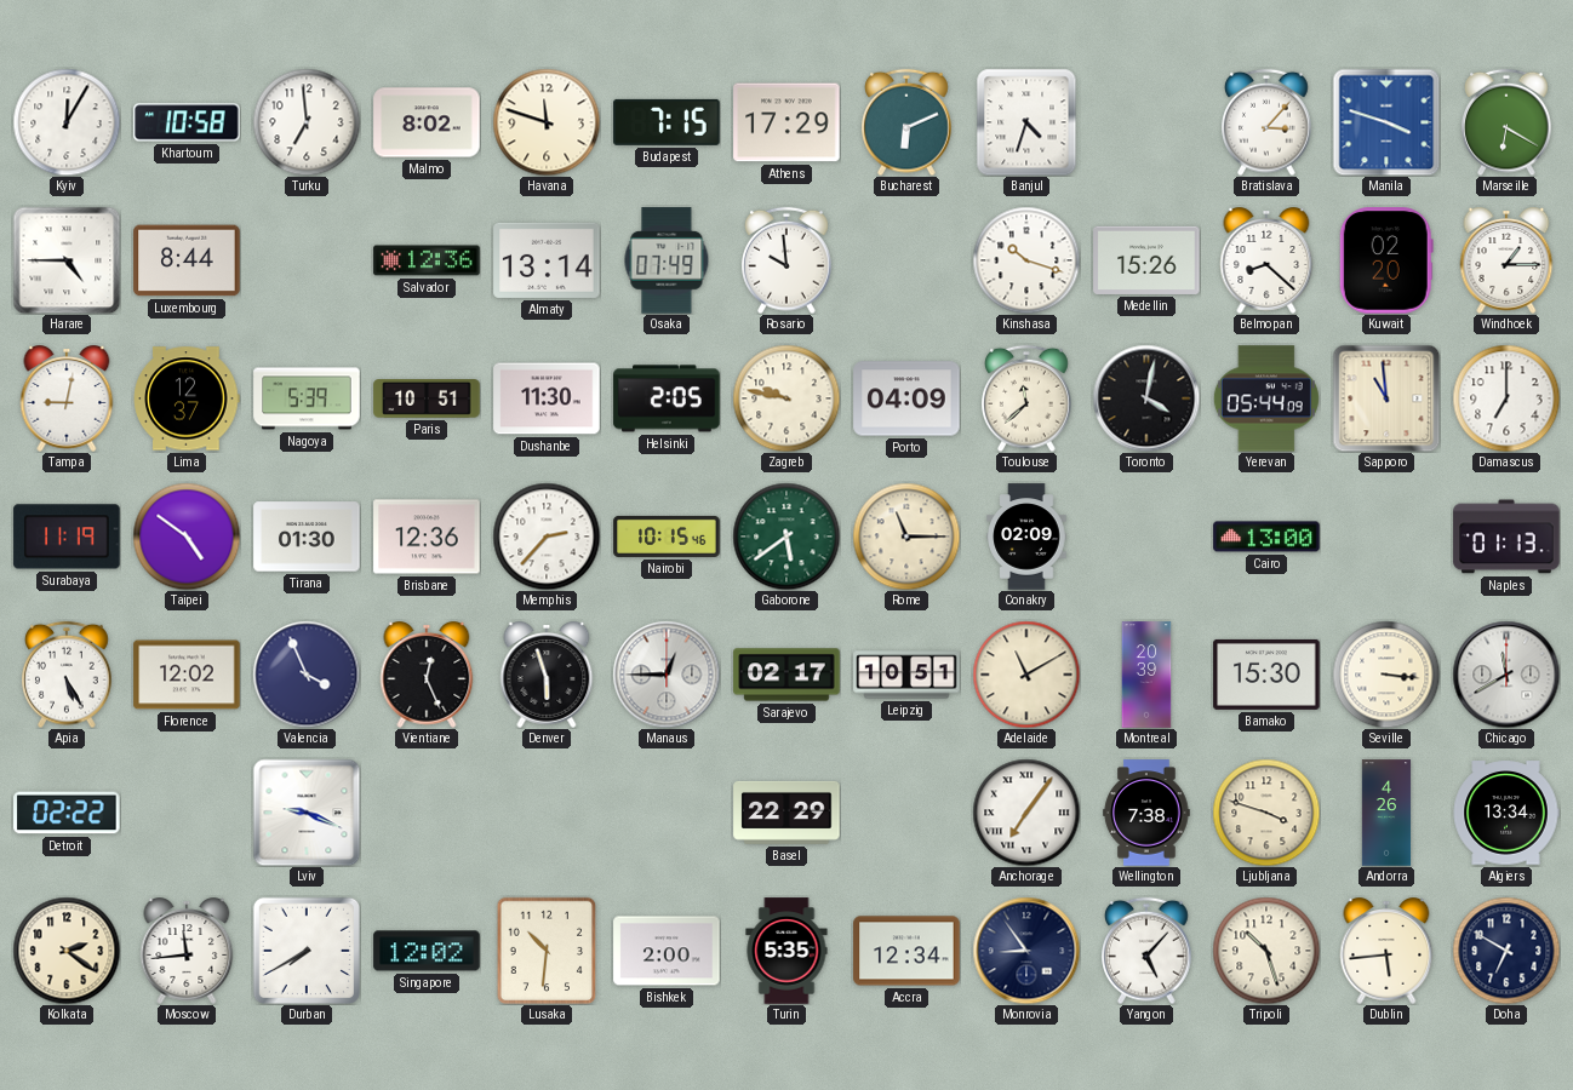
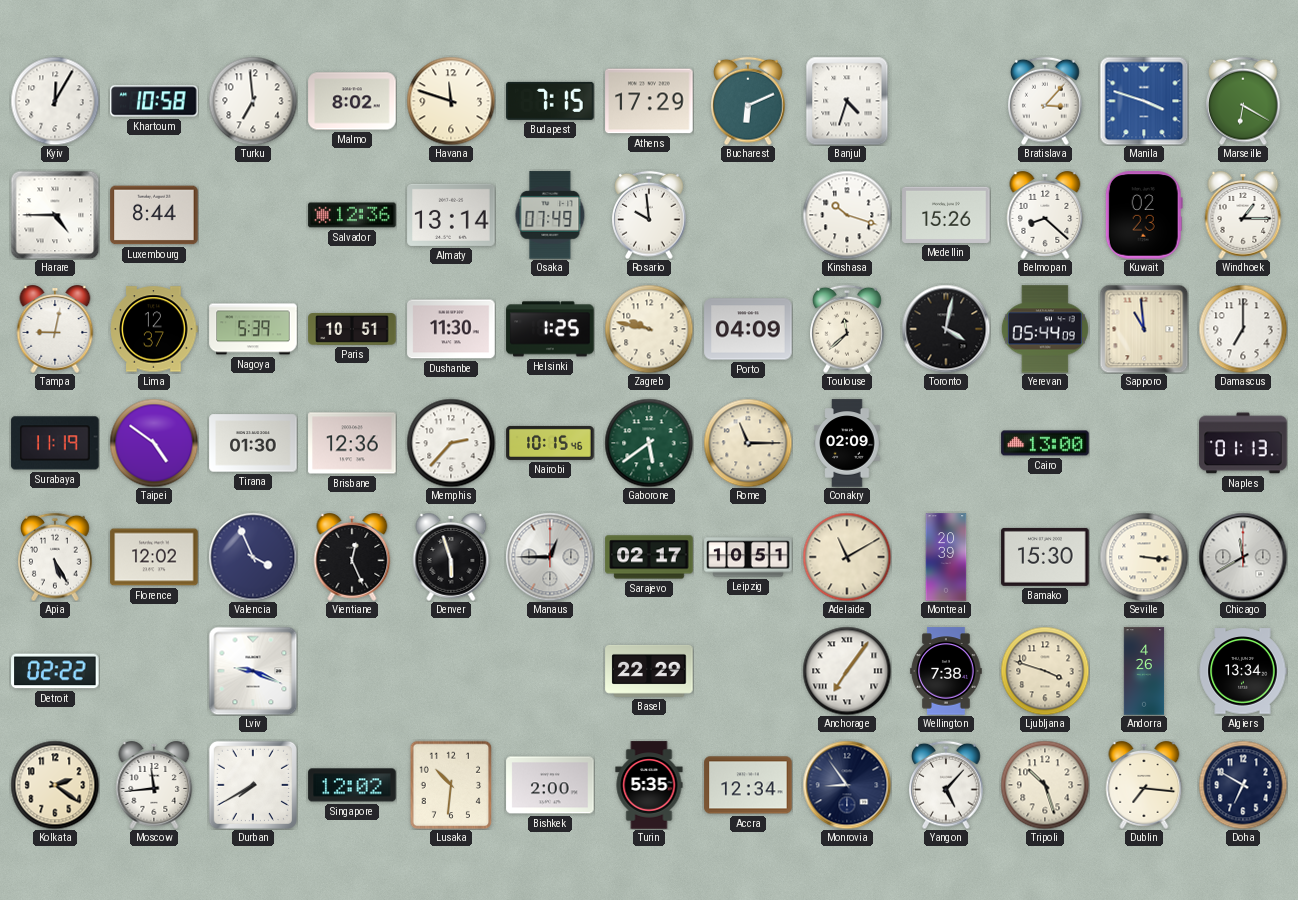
Kuwait: 02:20 -> 02:23 (1144, 215)
Helsinki: 2:05 -> 1:25 (550, 329)
Dublin: 5:44 -> 7:16 (1144, 786)
